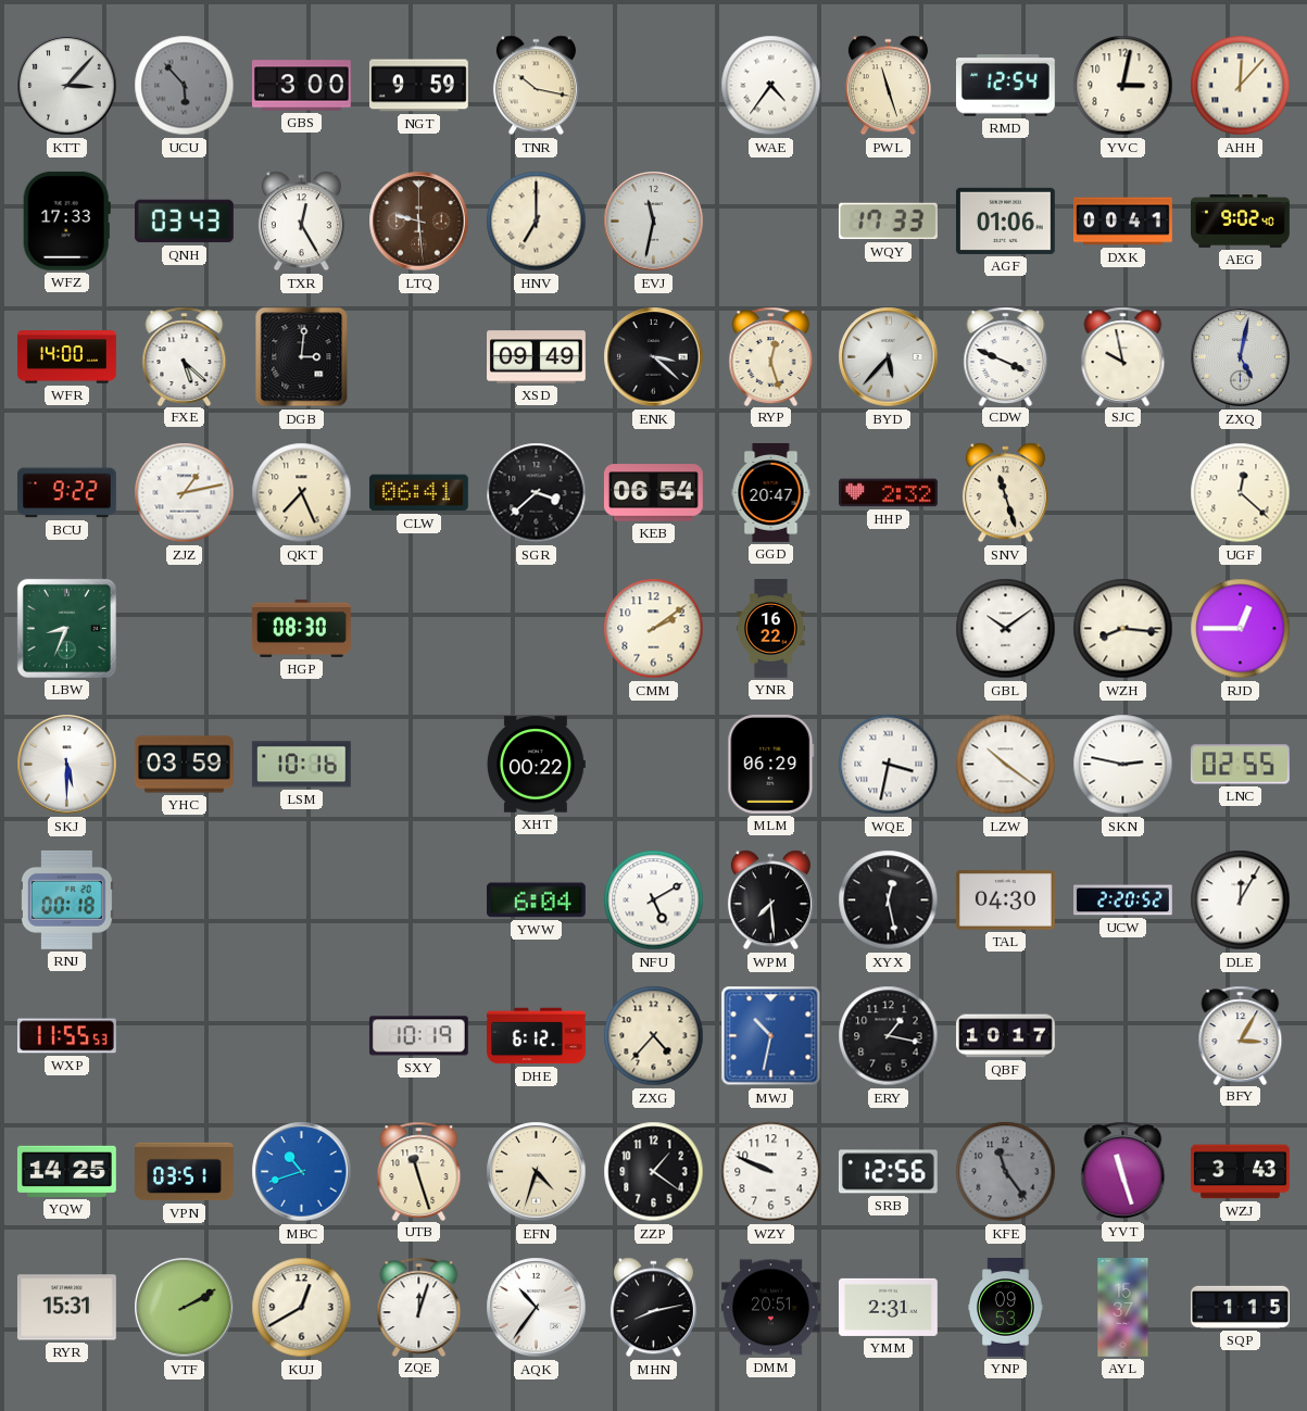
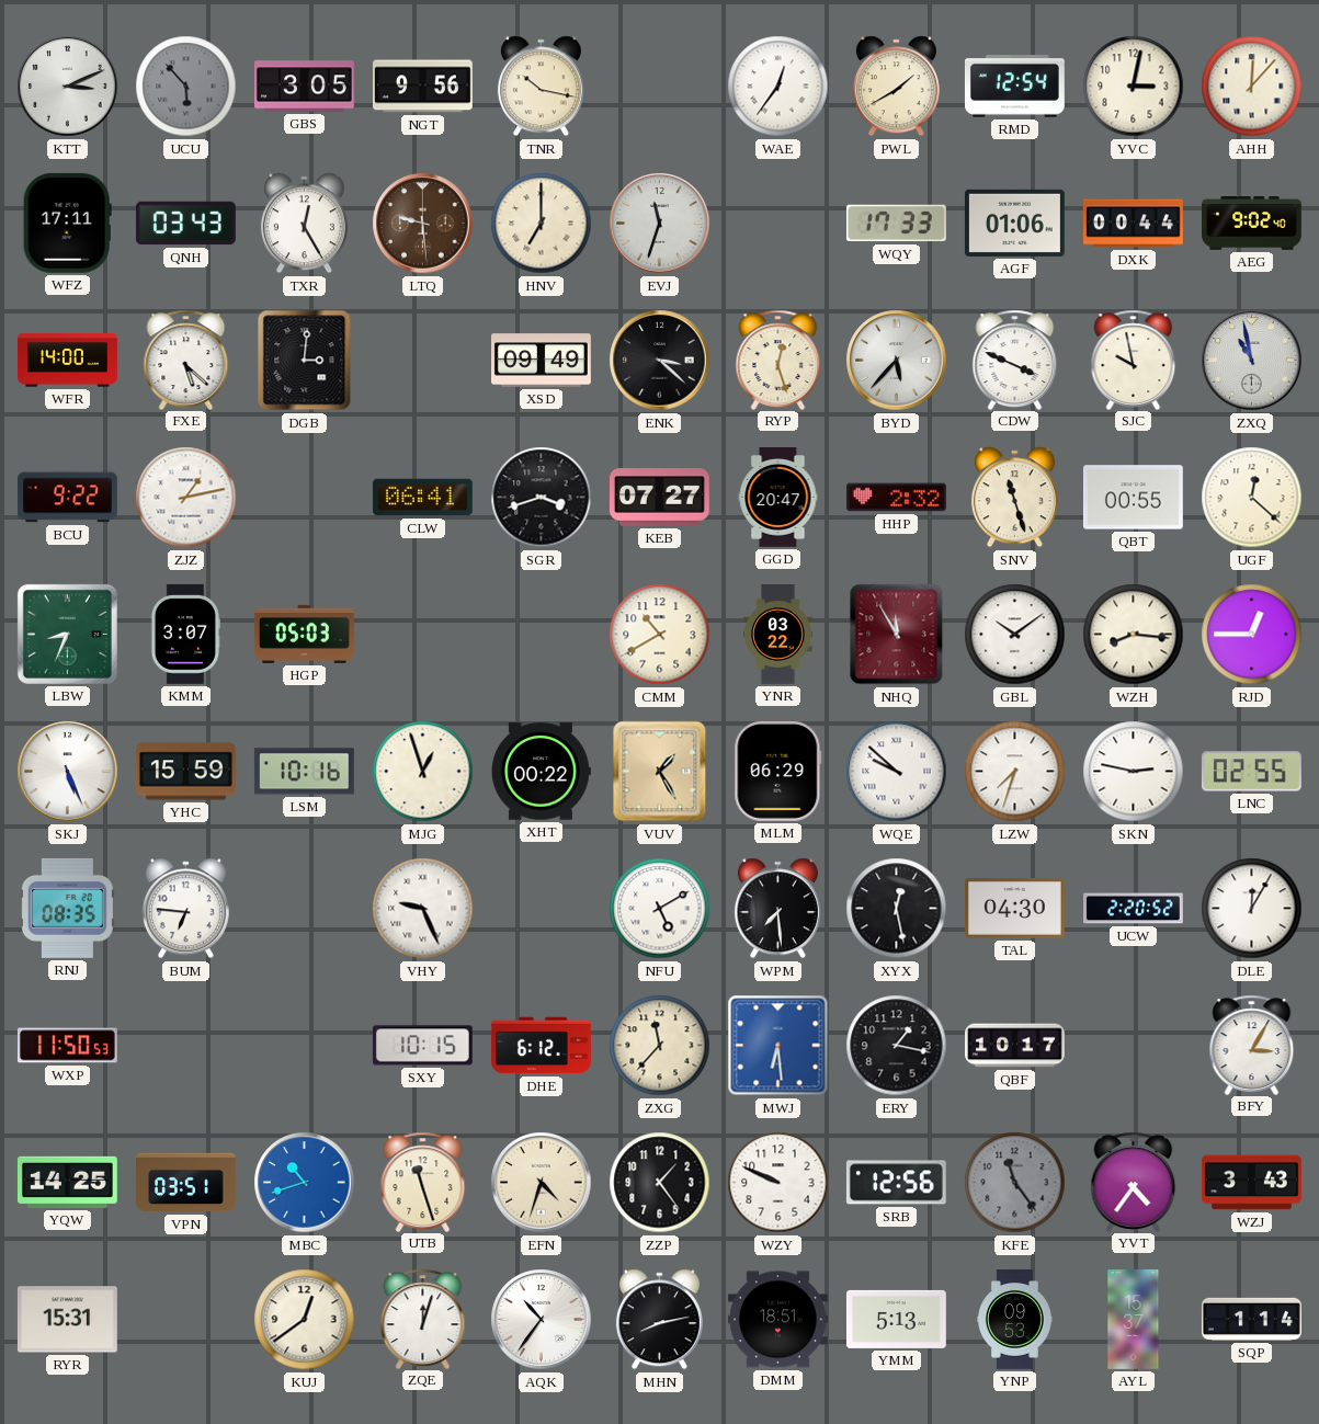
KTT: 3:07 -> 3:11 (68, 87)
GBS: 3:00 -> 3:05 (304, 87)
NGT: 9:59 -> 9:56 (422, 87)
WAE: 4:36 -> 12:36 (778, 87)
PWL: 11:27 -> 1:40 (896, 87)
WFZ: 17:33 -> 17:11 (67, 223)
EVJ: 11:32 -> 11:33 (660, 224)
DXK: 00:41 -> 00:44 (1134, 224)
ZXQ: 5:02 -> 10:58 (1252, 361)
QKT: 7:26 -> none (302, 493)
SGR: 3:38 -> 3:42 (542, 498)
KEB: 06:54 -> 07:27 (659, 498)
QBT: none -> 00:55 (1133, 498)
KMM: none -> 3:07 (185, 634)
HGP: 08:30 -> 05:03 (304, 634)
CMM: 2:09 -> 10:40 (660, 635)
YNR: 16:22 -> 03:22 (778, 635)
NHQ: none -> 11:55 (897, 635)
SKJ: 5:30 -> 5:26 (68, 772)
YHC: 03:59 -> 15:59 (185, 772)
MJG: none -> 12:57 (423, 772)
VUV: none -> 1:25 (660, 772)
WQE: 3:32 -> 9:52 (897, 772)
LZW: 10:21 -> 7:33 (1015, 772)
RNJ: 00:18 -> 08:35 (67, 908)
BUM: none -> 6:46 (185, 909)
VHY: none -> 9:26 (423, 909)
YWW: 6:04 -> none (536, 900)
WXP: 11:55 -> 11:50 (68, 1046)
SXY: 10:19 -> 10:15 (422, 1046)
ZXG: 4:37 -> 11:37 (660, 1046)
MWJ: 10:32 -> 6:29 (778, 1046)
ZZP: 1:21 -> 1:24 (660, 1183)
YVT: 11:27 -> 4:36 (1134, 1182)
VTF: 2:10 -> none (185, 1308)
KUJ: 12:40 -> 12:39 (305, 1320)
DMM: 20:51 -> 18:51 (778, 1320)
YMM: 2:31 -> 5:13 (896, 1319)
SQP: 1:15 -> 1:14 (1251, 1319)
